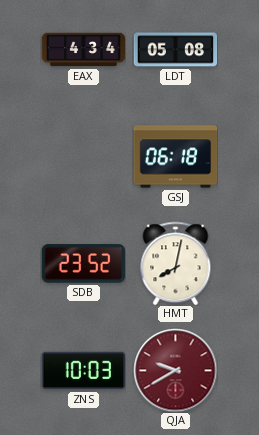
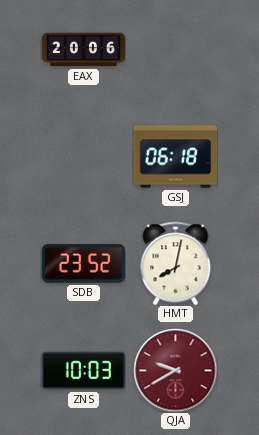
EAX: 4:34 -> 20:06 (83, 50)
LDT: 05:08 -> none (175, 50)
